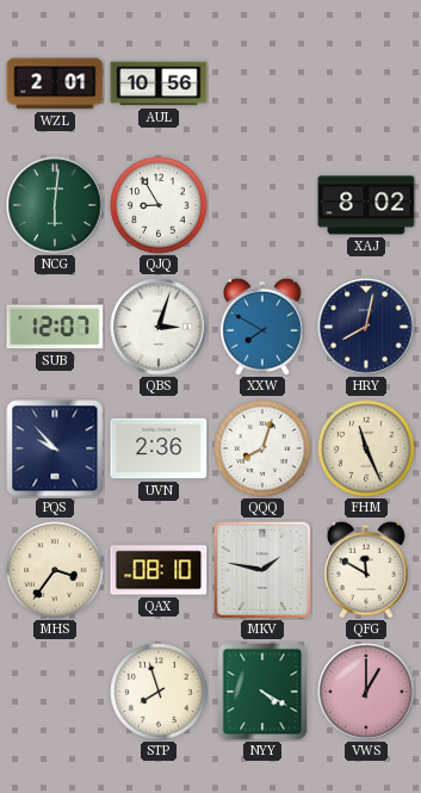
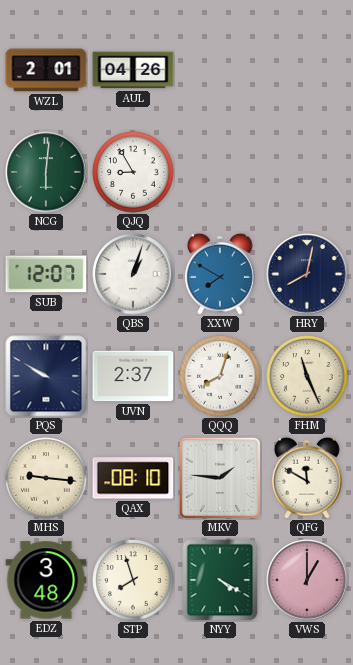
AUL: 10:56 -> 04:26 (133, 70)
XAJ: 8:02 -> none (366, 205)
QBS: 3:03 -> 1:03 (133, 274)
PQS: 9:53 -> 9:50 (46, 376)
UVN: 2:36 -> 2:37 (133, 376)
MHS: 3:36 -> 9:16 (46, 478)
MKV: 1:47 -> 1:46 (220, 478)
EDZ: none -> 3:48 (46, 580)
